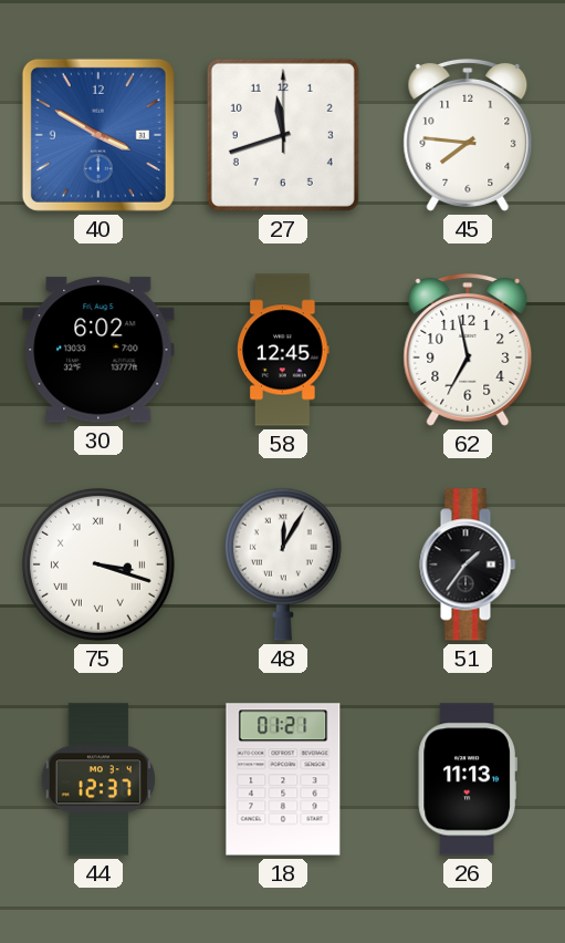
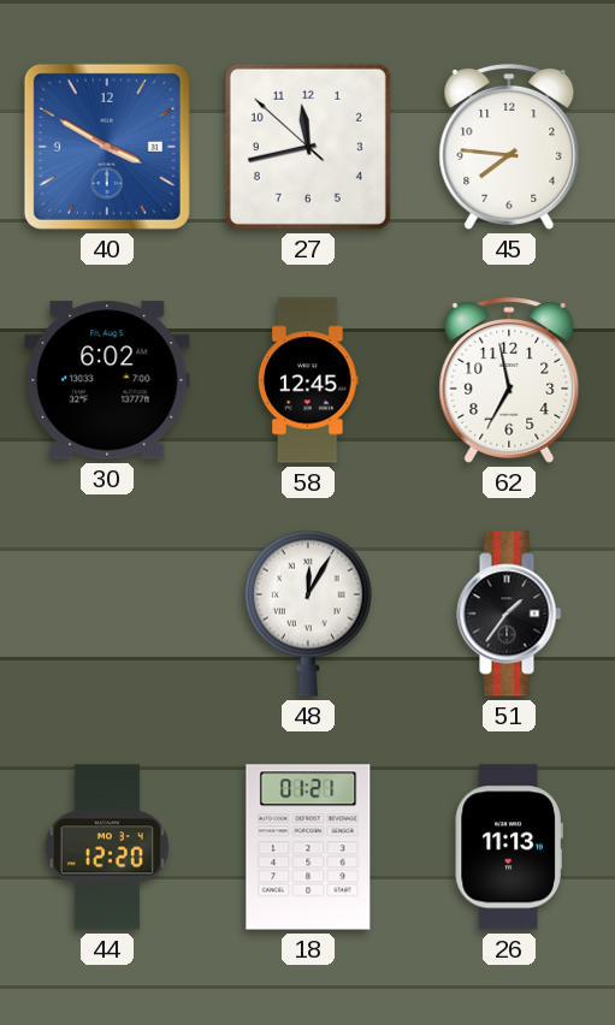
27: 11:42:00 -> 11:42:52 (308, 147)
75: 3:18 -> none (98, 564)
44: 12:37 -> 12:20 (107, 847)
